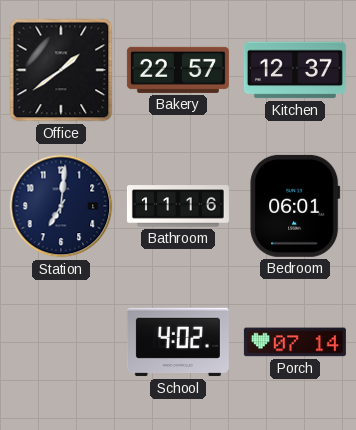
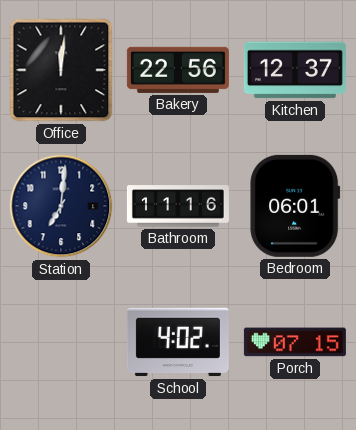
Office: 1:39 -> 12:01 (61, 70)
Bakery: 22:57 -> 22:56 (178, 70)
Porch: 07:14 -> 07:15 (295, 342)
